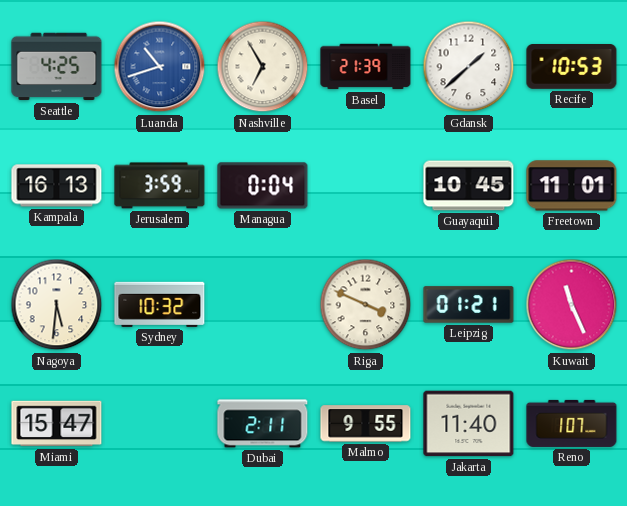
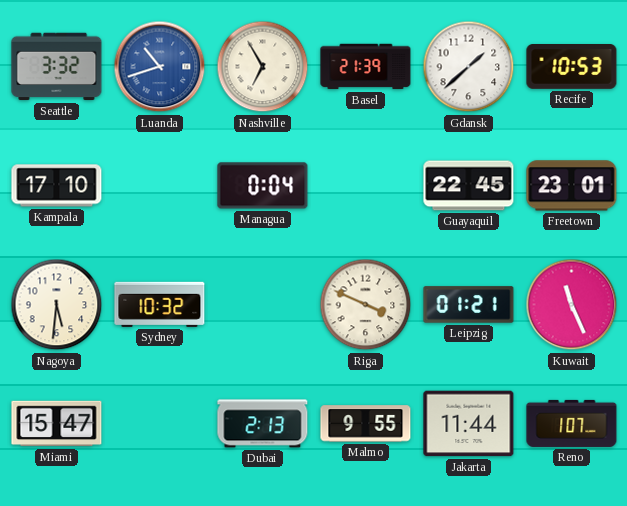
Seattle: 4:25 -> 3:32 (57, 67)
Kampala: 16:13 -> 17:10 (57, 186)
Jerusalem: 3:59 -> none (160, 186)
Guayaquil: 10:45 -> 22:45 (469, 186)
Freetown: 11:01 -> 23:01 (572, 186)
Dubai: 2:11 -> 2:13 (263, 424)
Jakarta: 11:40 -> 11:44 (469, 424)
